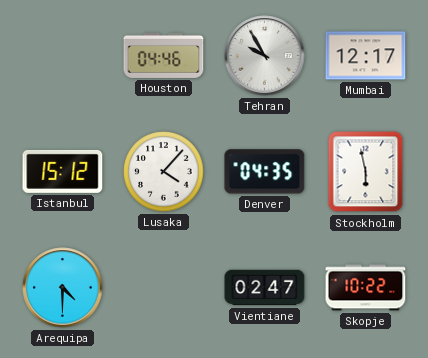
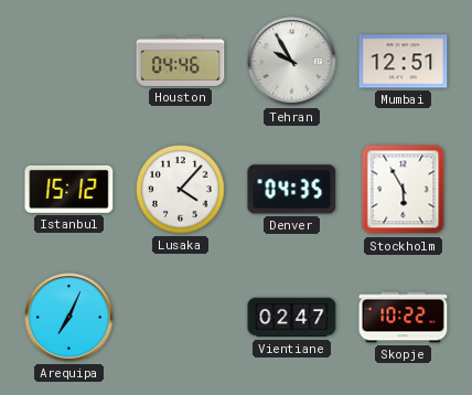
Mumbai: 12:17 -> 12:51 (404, 62)
Stockholm: 5:58 -> 5:55 (404, 190)
Arequipa: 4:30 -> 7:04 (69, 318)
